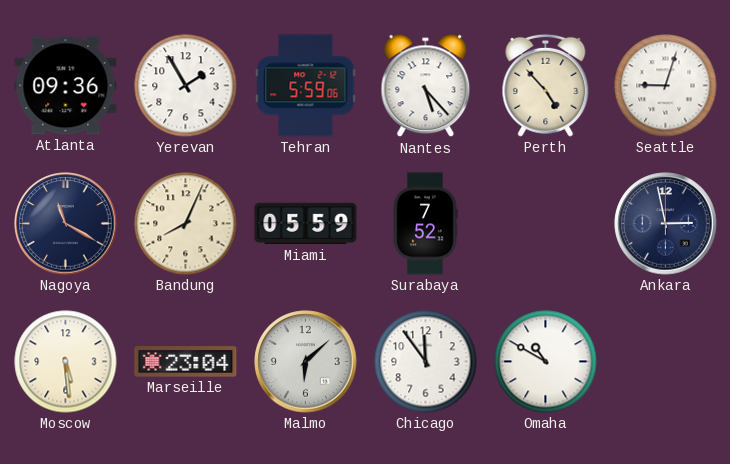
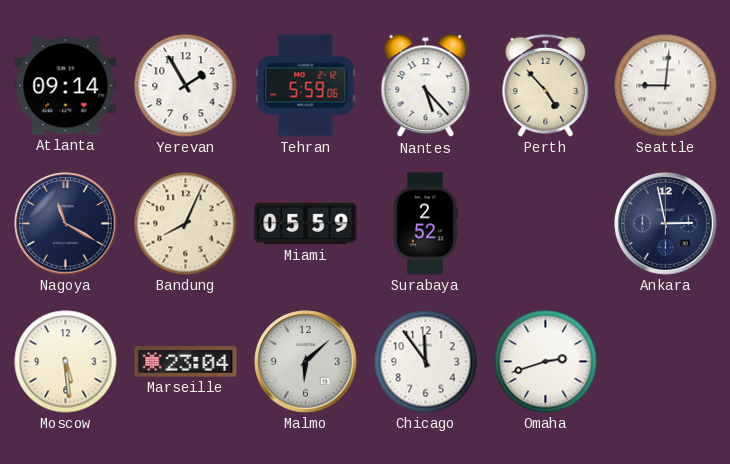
Atlanta: 09:36 -> 09:14 (66, 86)
Seattle: 9:03 -> 9:01 (666, 86)
Surabaya: 7:52 -> 2:52 (425, 224)
Omaha: 10:50 -> 2:42 (546, 362)
